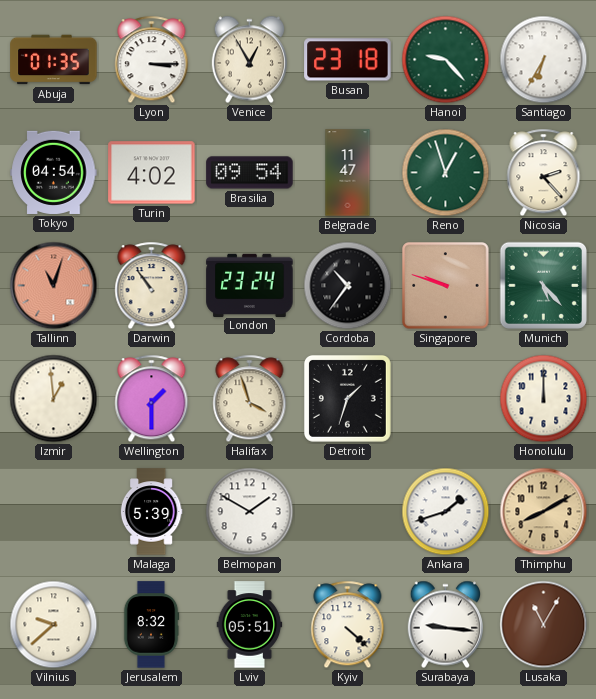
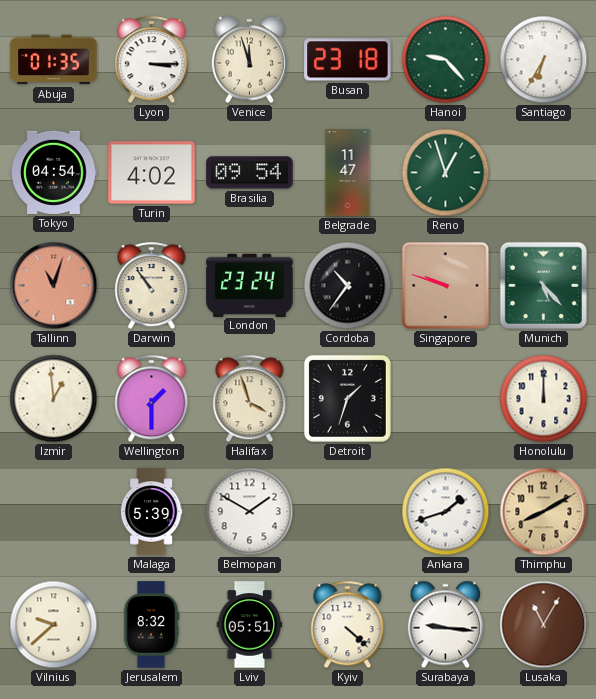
Venice: 12:55 -> 11:57 (249, 60)
Nicosia: 2:23 -> none (544, 173)
